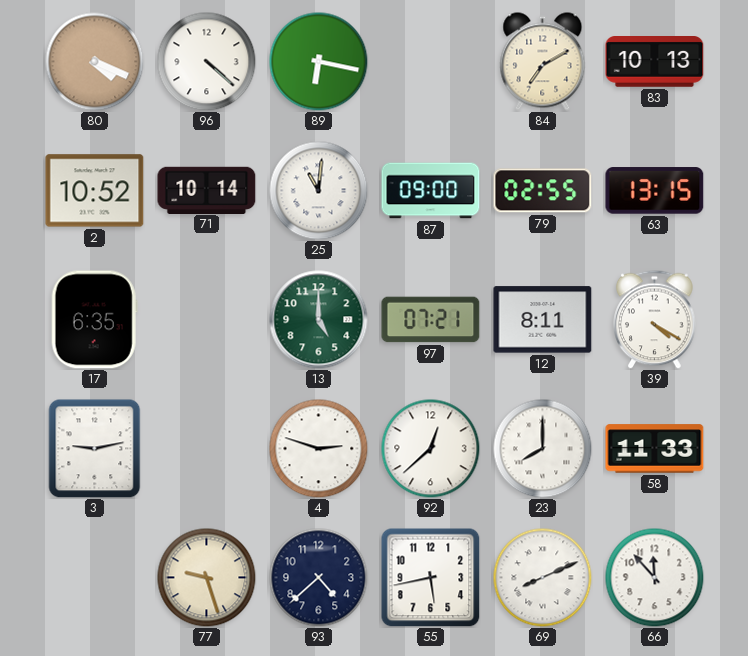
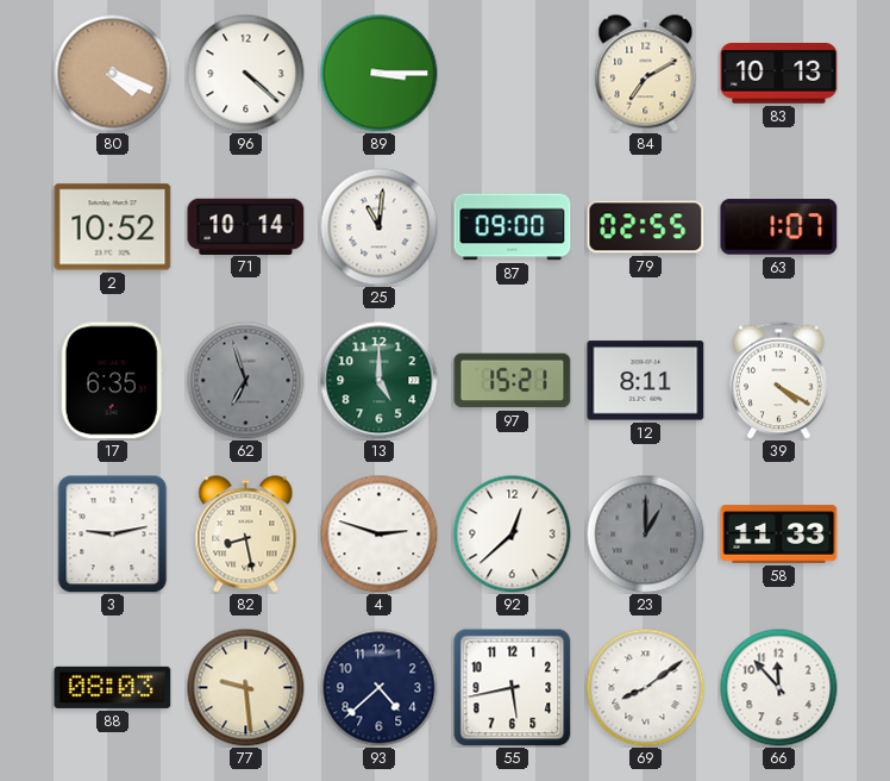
89: 6:17 -> 3:15 (380, 74)
63: 13:15 -> 1:07 (779, 227)
62: none -> 6:57 (246, 381)
97: 07:21 -> 15:21 (513, 381)
82: none -> 8:28 (246, 535)
23: 8:00 -> 1:00 (646, 535)
23 dial: white -> grey (646, 535)
88: none -> 08:03 (113, 687)
77: 9:27 -> 9:29 (246, 688)
69: 8:11 -> 8:09 (646, 688)
